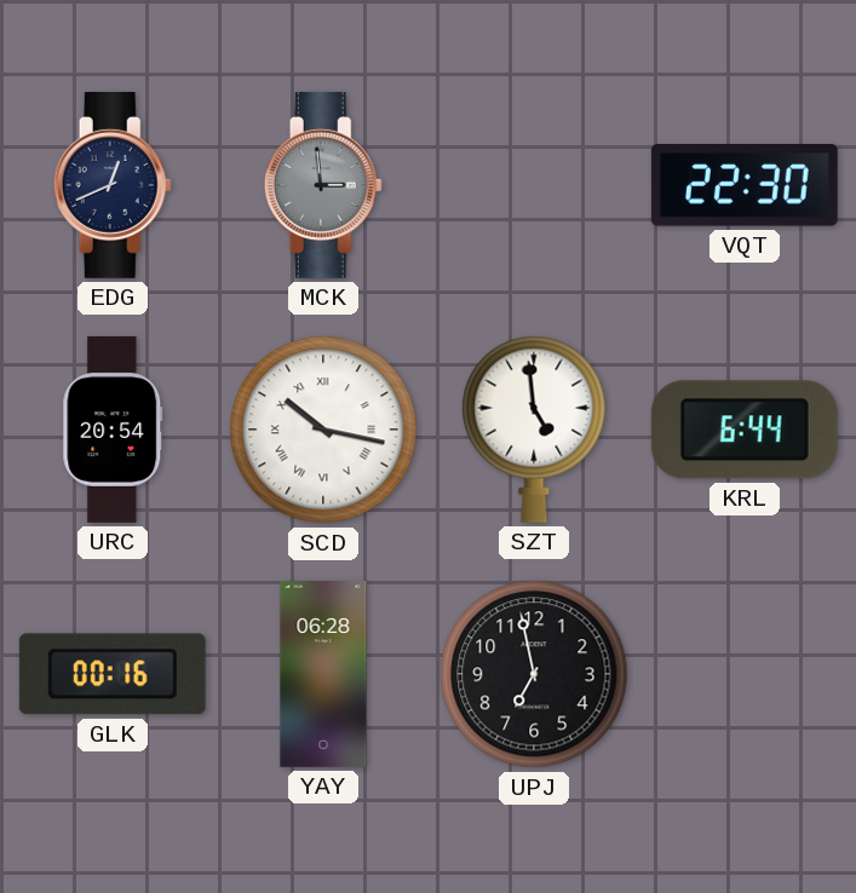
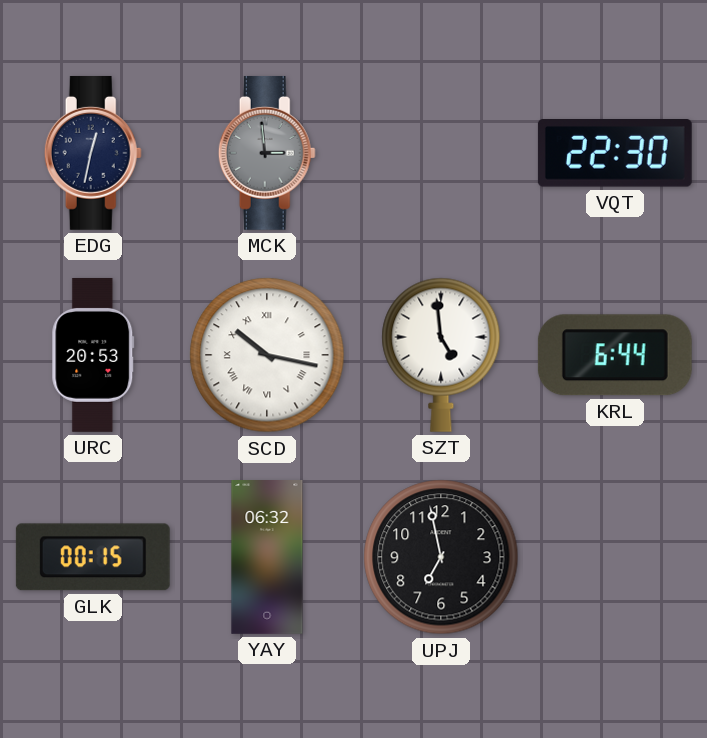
EDG: 12:41 -> 12:32 (93, 153)
URC: 20:54 -> 20:53 (93, 355)
GLK: 00:16 -> 00:15 (93, 557)
YAY: 06:28 -> 06:32 (267, 558)
